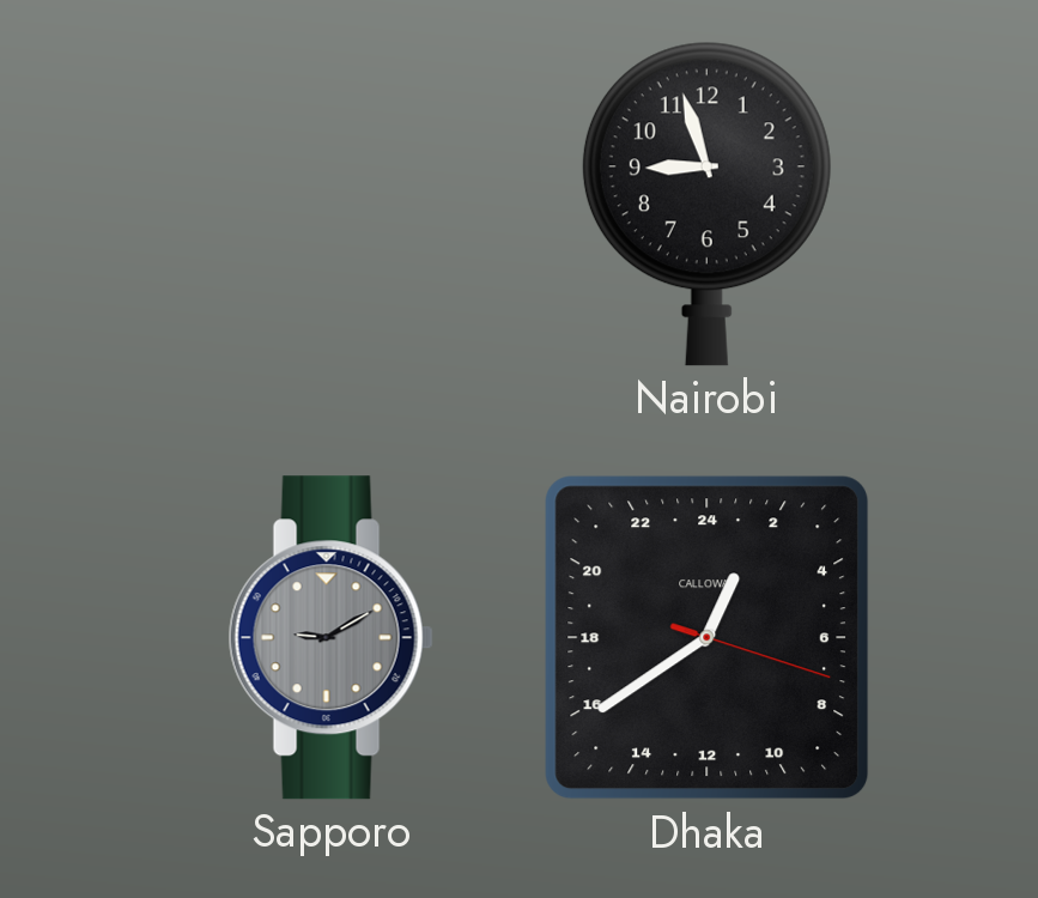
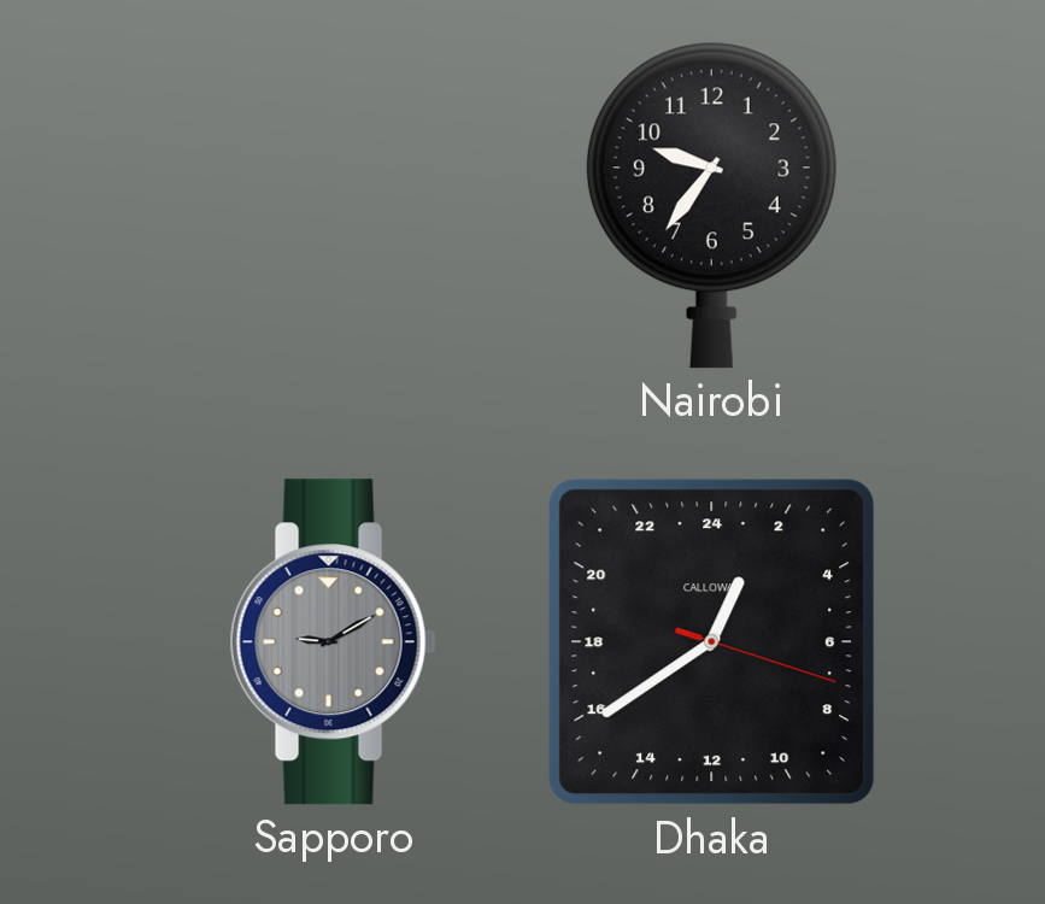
Nairobi: 8:57 -> 9:36 (711, 205)
